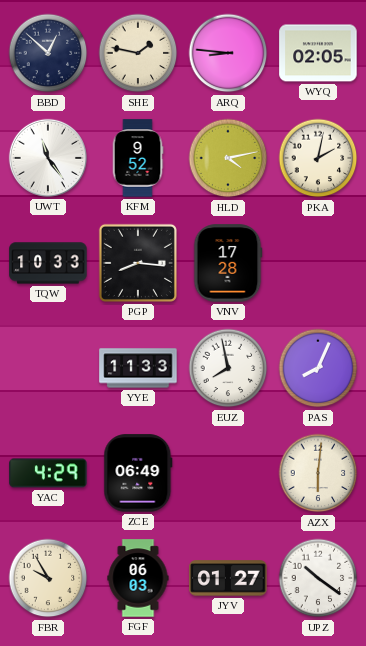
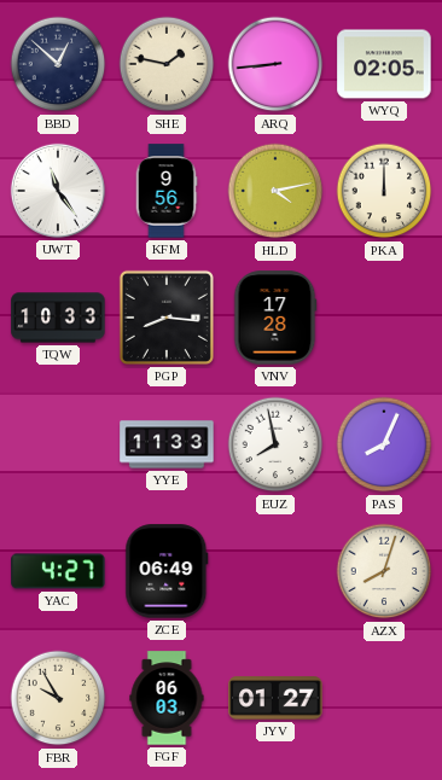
ARQ: 8:46 -> 8:44 (275, 64)
KFM: 9:52 -> 9:56 (167, 191)
PKA: 2:02 -> 12:00 (384, 191)
YAC: 4:29 -> 4:27 (58, 571)
AZX: 6:01 -> 8:03 (384, 571)
UPZ: 10:21 -> none (318, 578)
